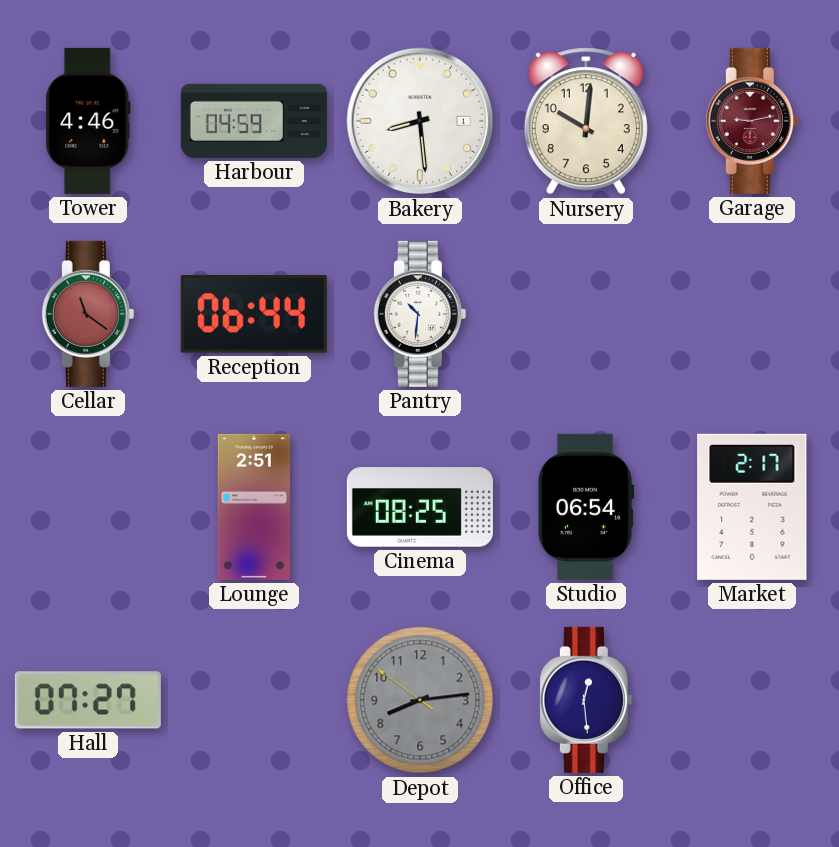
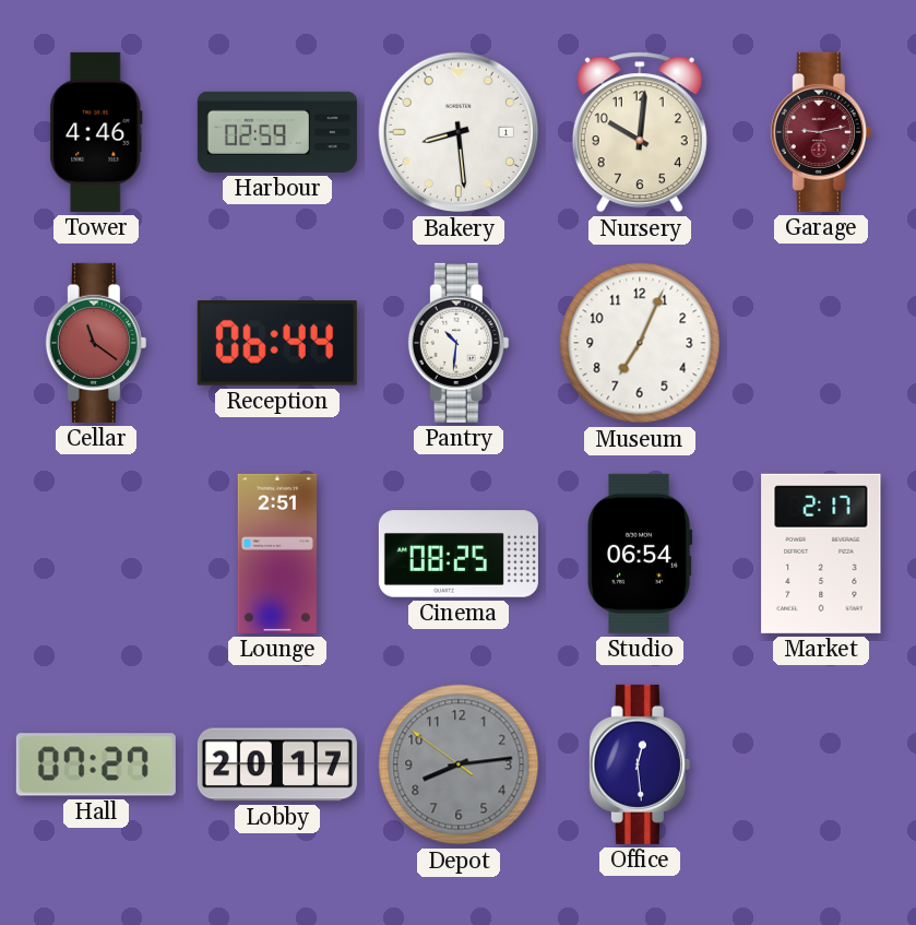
Harbour: 04:59 -> 02:59 (277, 132)
Museum: none -> 7:04 (640, 343)
Lobby: none -> 20:17 (277, 764)
